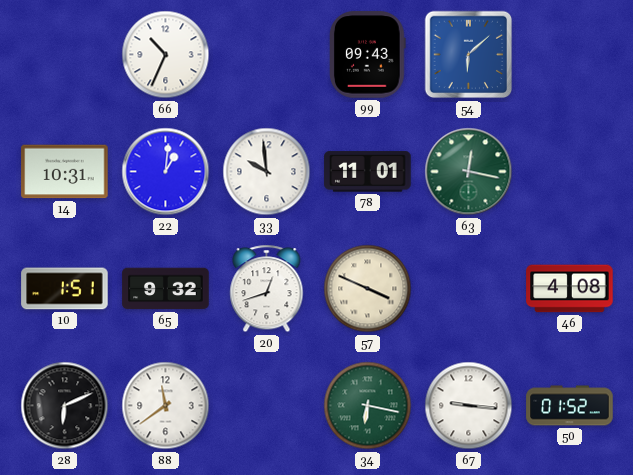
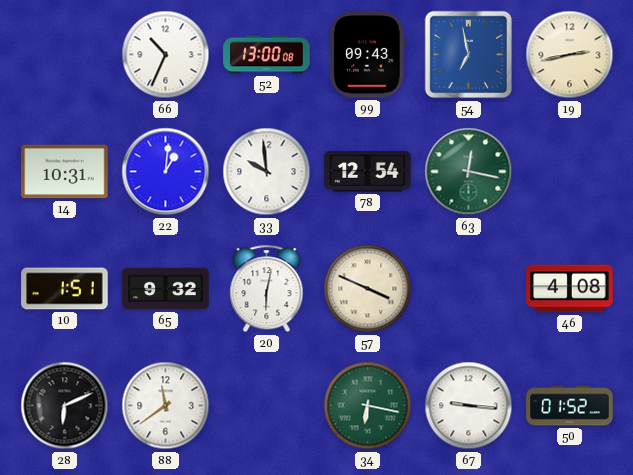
52: none -> 13:00 (267, 55)
54: 6:08 -> 6:58 (469, 55)
19: none -> 2:43 (570, 55)
78: 11:01 -> 12:54 (368, 172)
20: 12:42 -> 6:02 (267, 289)
